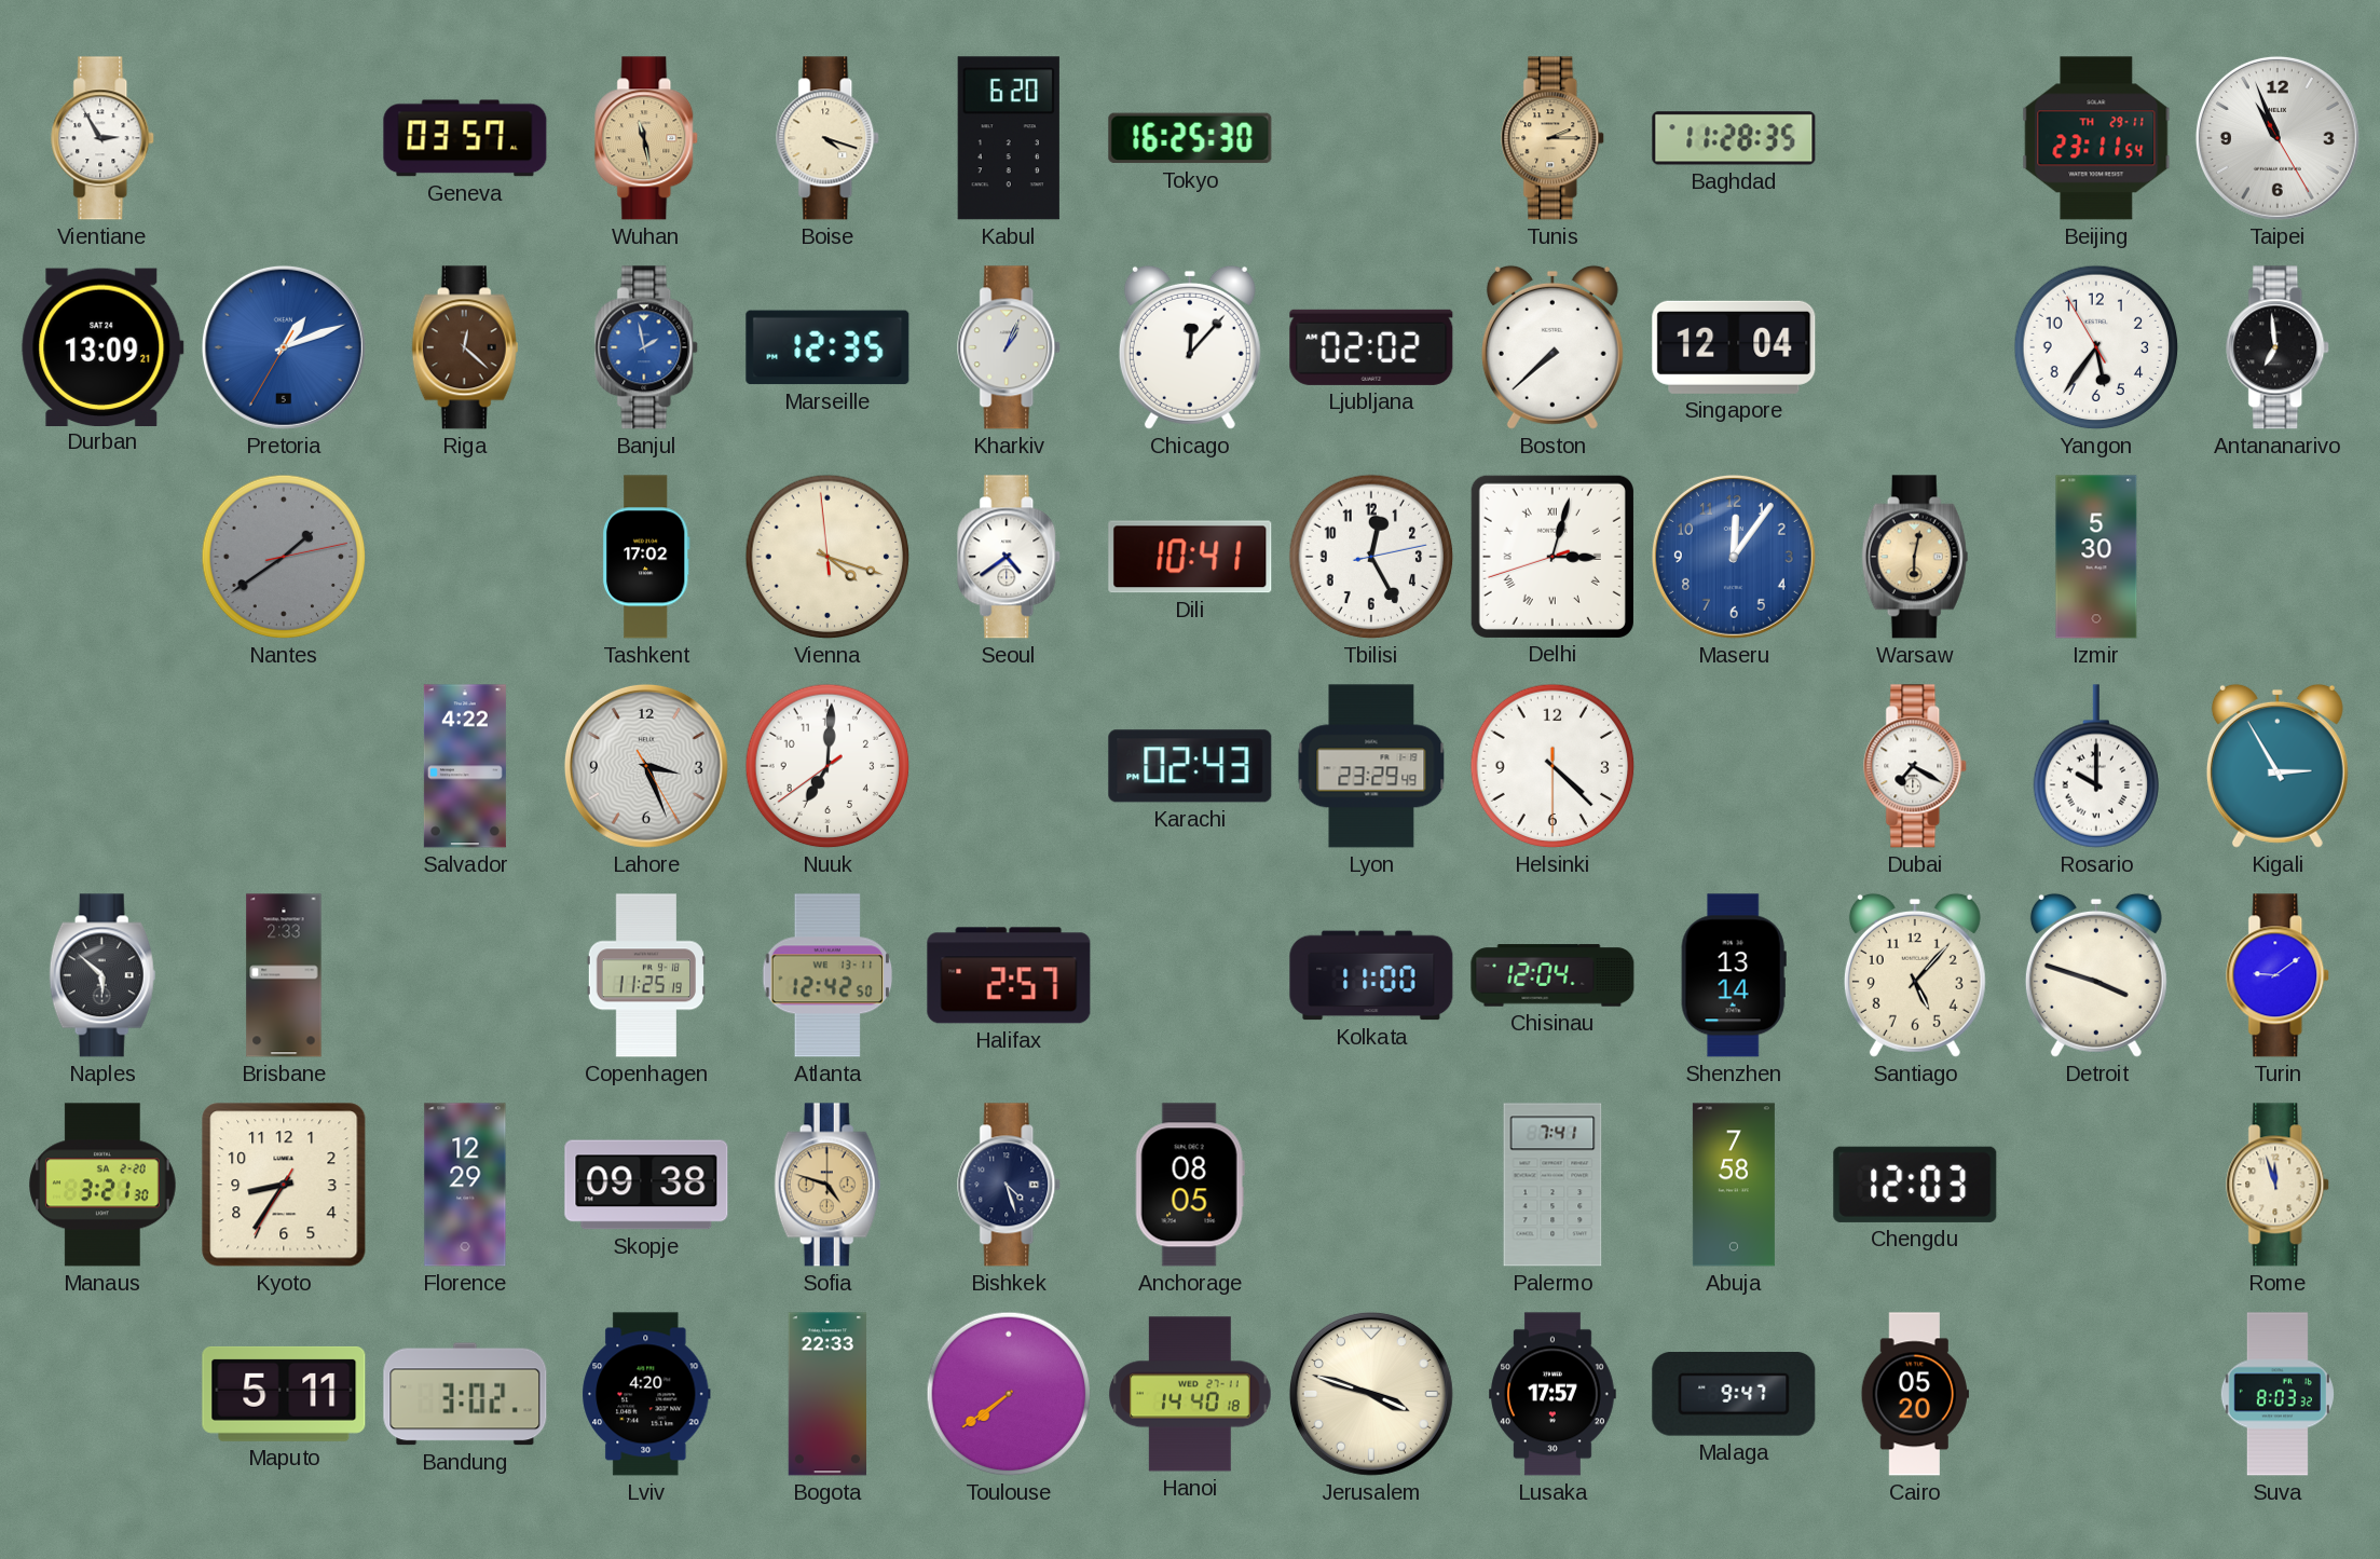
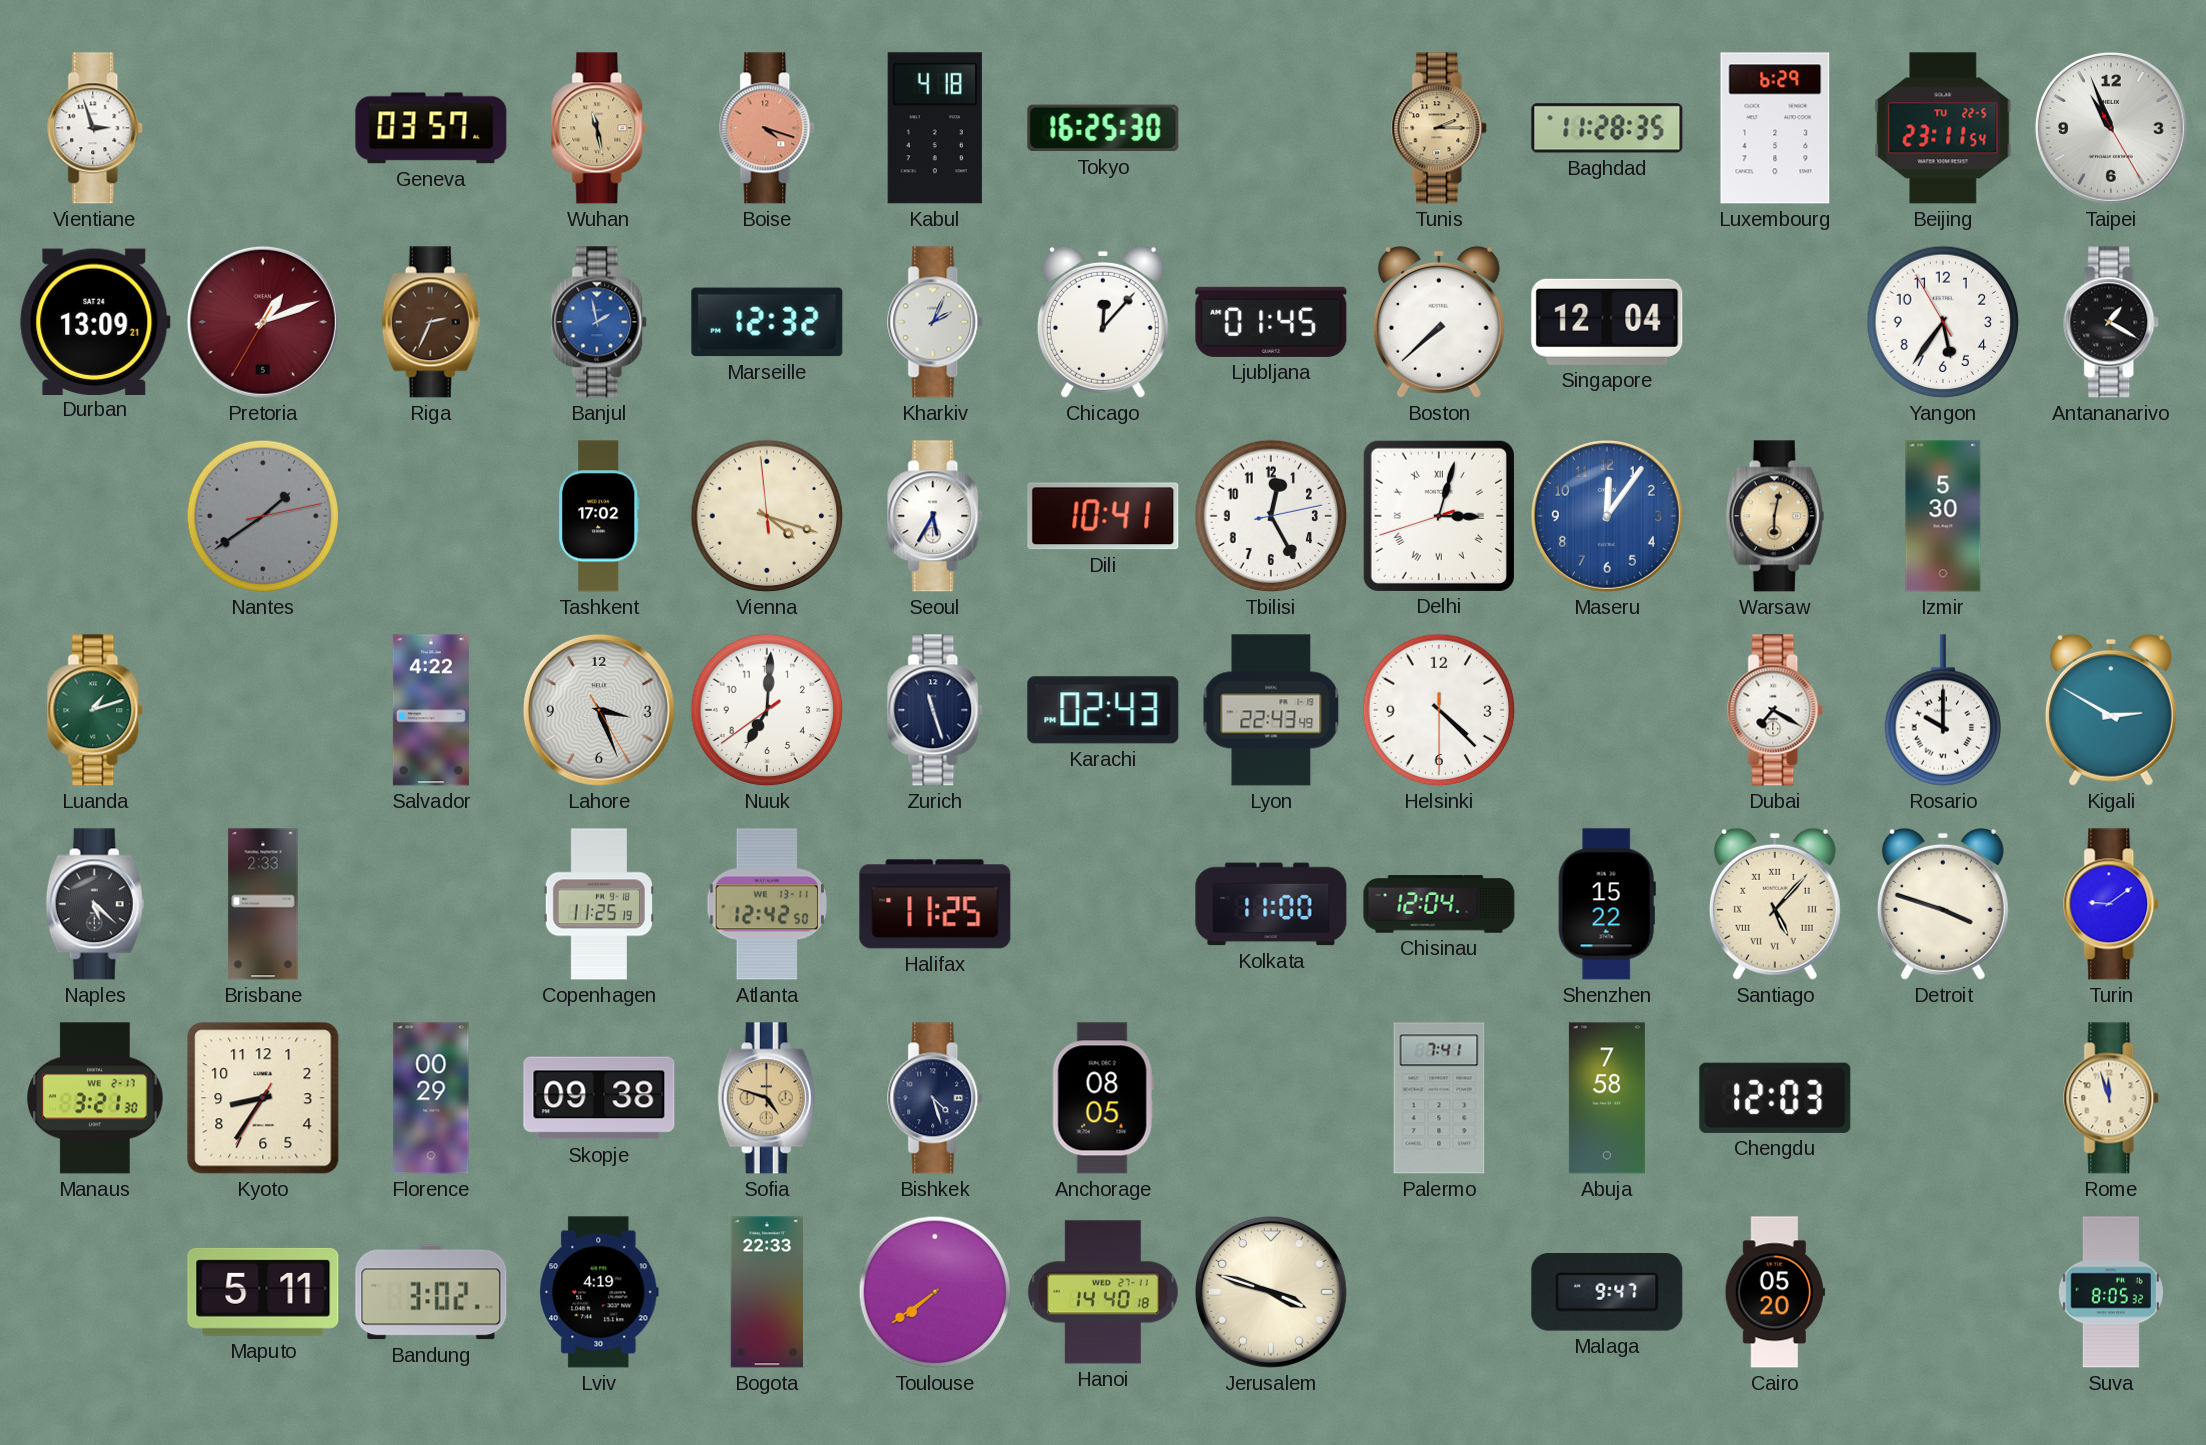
Vientiane: 2:55 -> 2:57 (96, 128)
Boise dial: cream -> salmon (768, 128)
Kabul: 6:20 -> 4:18 (935, 128)
Luxembourg: none -> 6:29 (1775, 128)
Beijing date: TH 29-11 -> TU 22-5 (1943, 128)
Pretoria dial: blue -> burgundy (263, 322)
Riga: 12:22 -> 2:34 (431, 322)
Marseille: 12:35 -> 12:32 (767, 322)
Kharkiv: 1:04 -> 2:04 (936, 322)
Ljubljana: 02:02 -> 01:45 (1271, 322)
Antananarivo: 6:59 -> 1:20 (2112, 322)
Seoul: 4:39 -> 5:35 (936, 516)
Luanda: none -> 1:12 (96, 710)
Zurich: none -> 11:27 (936, 710)
Lyon: 23:29 -> 22:43 (1271, 710)
Kigali: 2:55 -> 2:50 (2111, 710)
Naples: 5:52 -> 5:22 (95, 904)
Halifax: 2:57 -> 11:25 (935, 904)
Shenzhen: 13:14 -> 15:22 (1607, 904)
Santiago numerals: Arabic -> Roman (1775, 904)
Manaus date: SA 2-20 -> WE 2-17 (95, 1098)
Florence: 12:29 -> 00:29 (431, 1098)
Lviv: 4:20 -> 4:19 (599, 1292)
Lusaka: 17:57 -> none (1554, 1394)
Suva: 8:03 -> 8:05 (2111, 1292)
